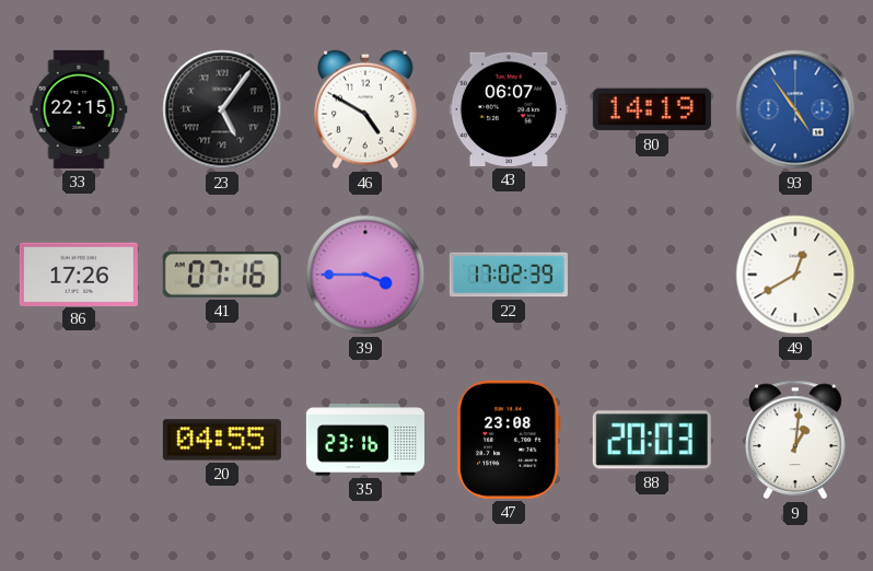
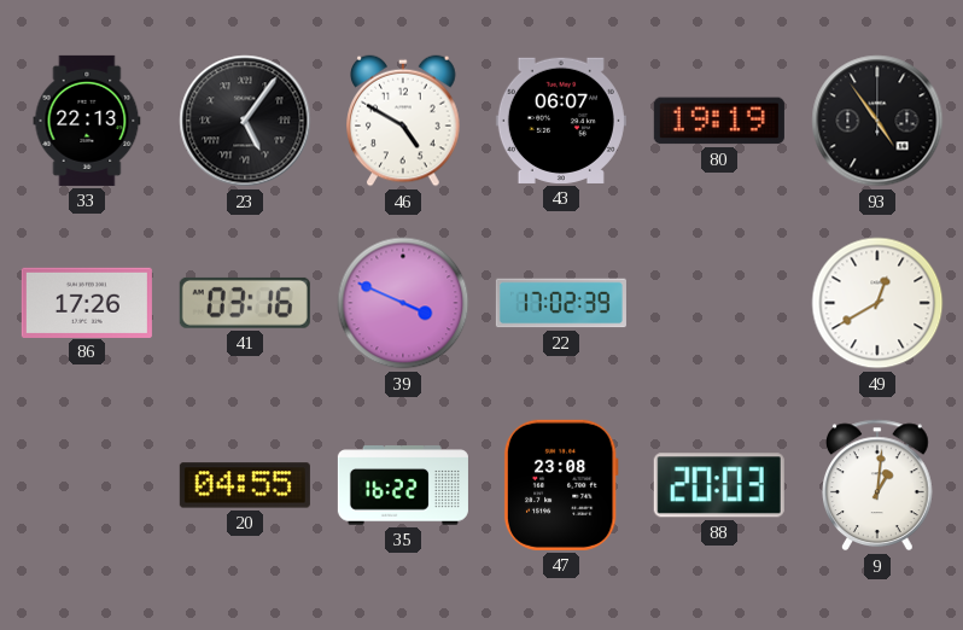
33: 22:15 -> 22:13 (87, 121)
80: 14:19 -> 19:19 (719, 121)
93 dial: blue -> black (877, 121)
41: 07:16 -> 03:16 (245, 303)
39: 3:45 -> 3:49 (403, 303)
35: 23:16 -> 16:22 (403, 485)
